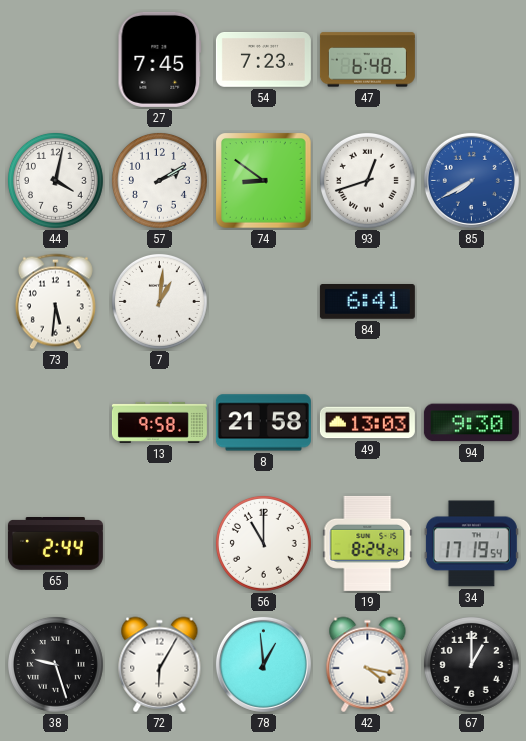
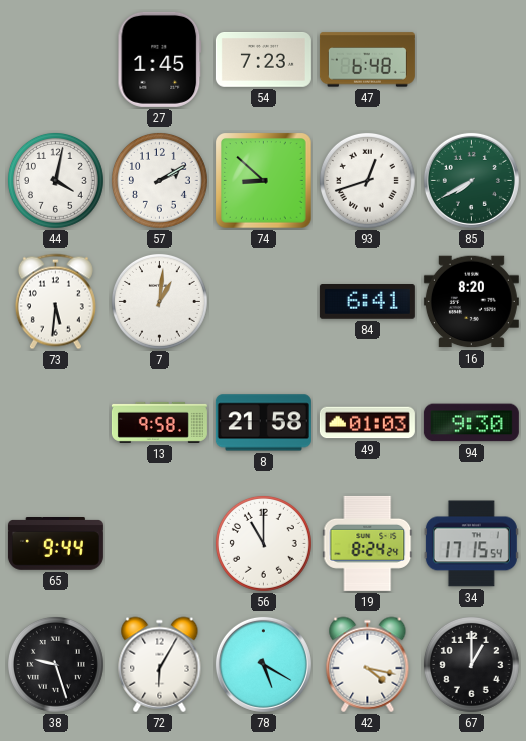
27: 7:45 -> 1:45 (160, 59)
74: 8:51 -> 8:52 (264, 181)
85 dial: blue -> green (471, 180)
16: none -> 8:20 (471, 302)
49: 13:03 -> 01:03 (367, 423)
65: 2:44 -> 9:44 (55, 544)
34: 17:19 -> 17:15 (471, 544)
78: 12:59 -> 5:20 (263, 664)
